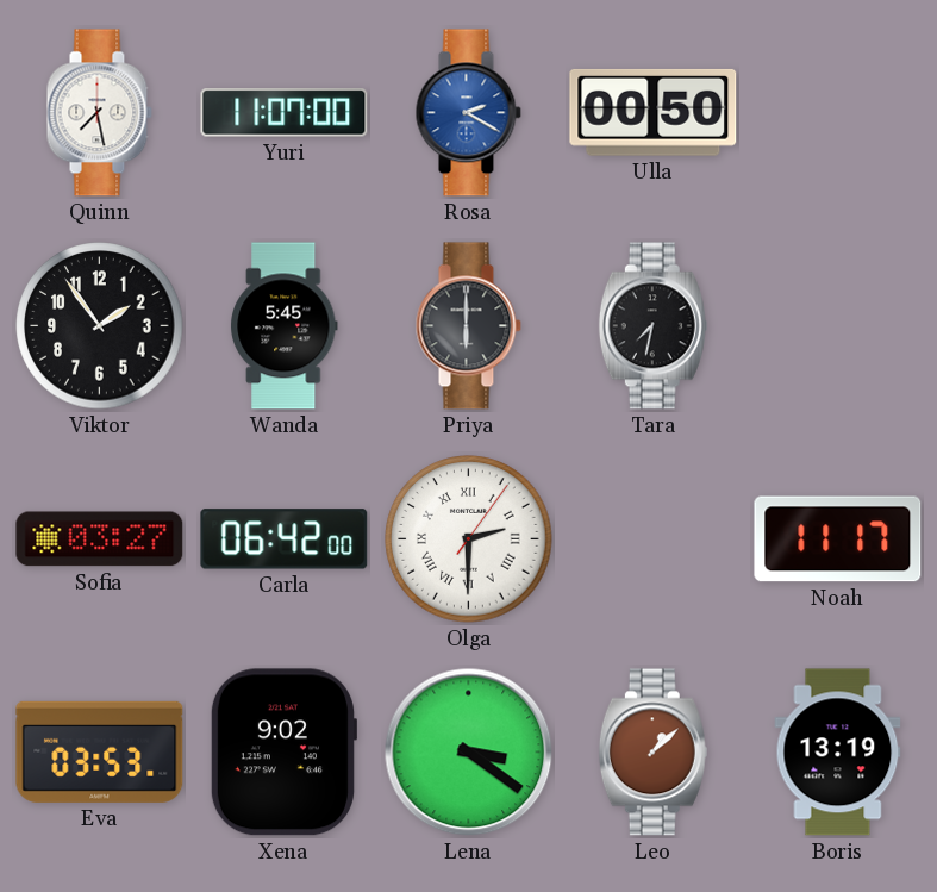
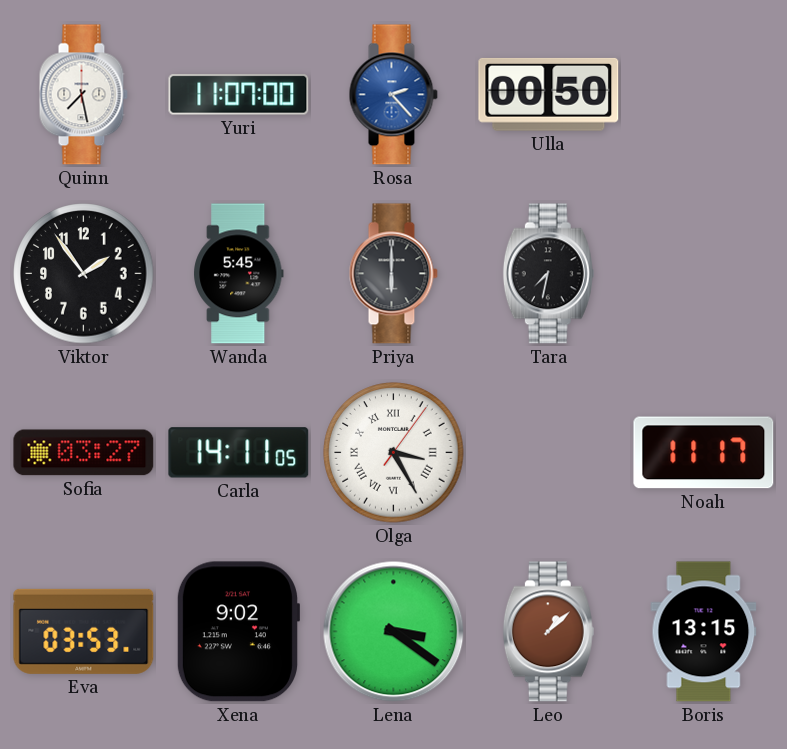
Rosa: 2:20 -> 2:23 (393, 95)
Carla: 06:42 -> 14:11 (239, 453)
Olga: 2:30 -> 3:25 (394, 453)
Boris: 13:19 -> 13:15 (704, 632)
